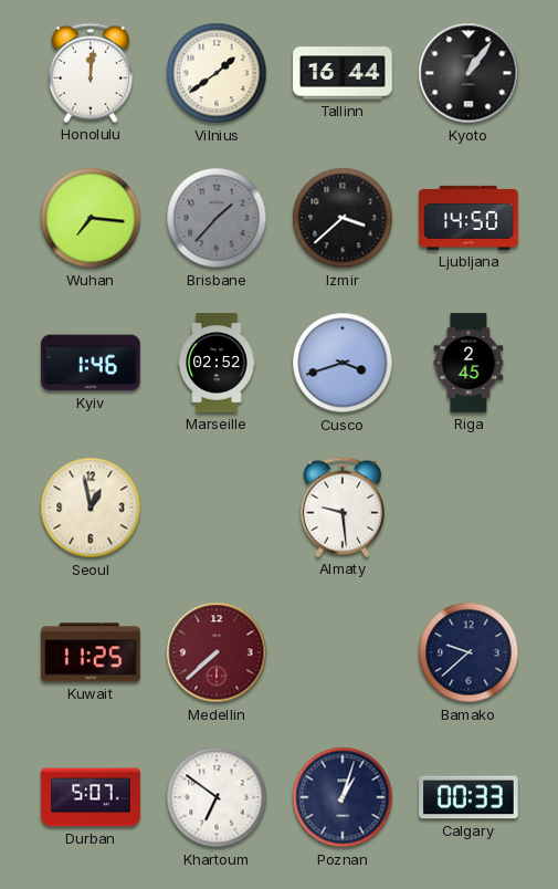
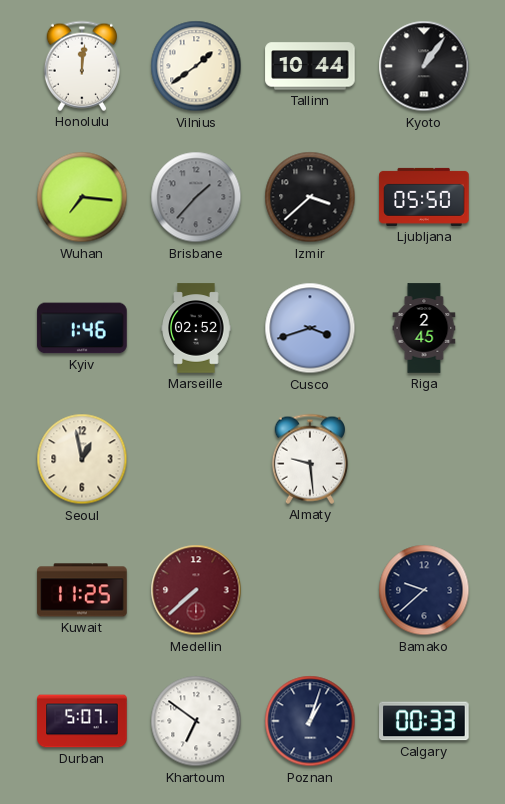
Tallinn: 16:44 -> 10:44 (310, 66)
Ljubljana: 14:50 -> 05:50 (424, 197)
